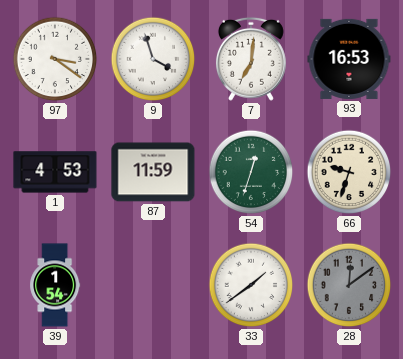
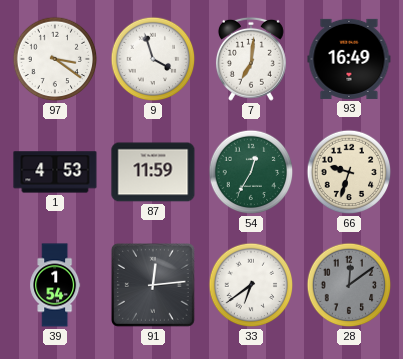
93: 16:53 -> 16:49 (349, 59)
54: 12:33 -> 12:35 (251, 172)
91: none -> 12:14 (153, 285)
33: 1:39 -> 6:39 (251, 285)
